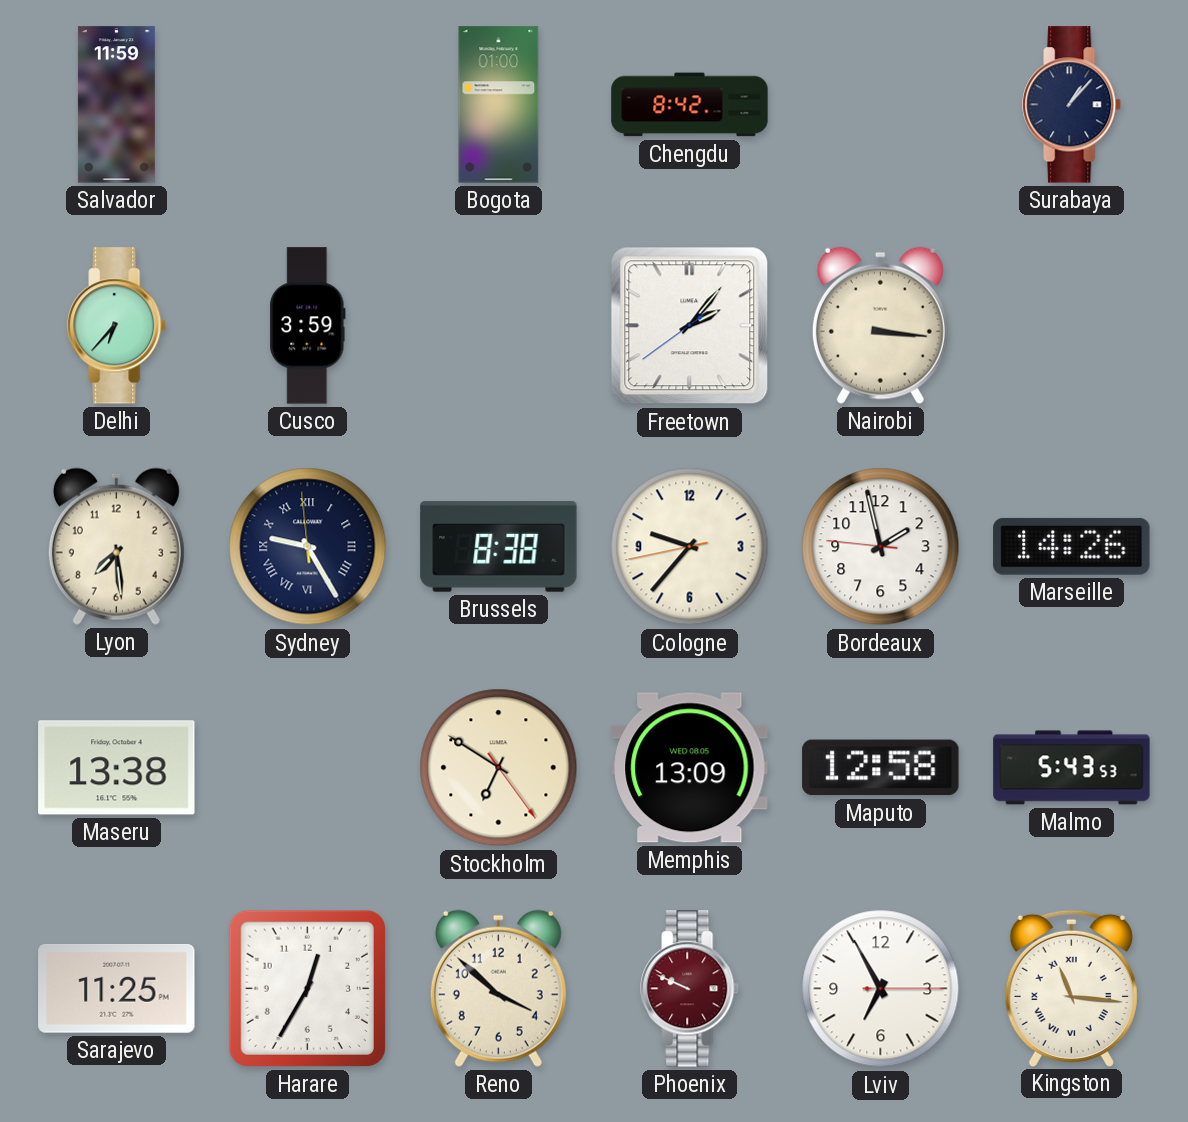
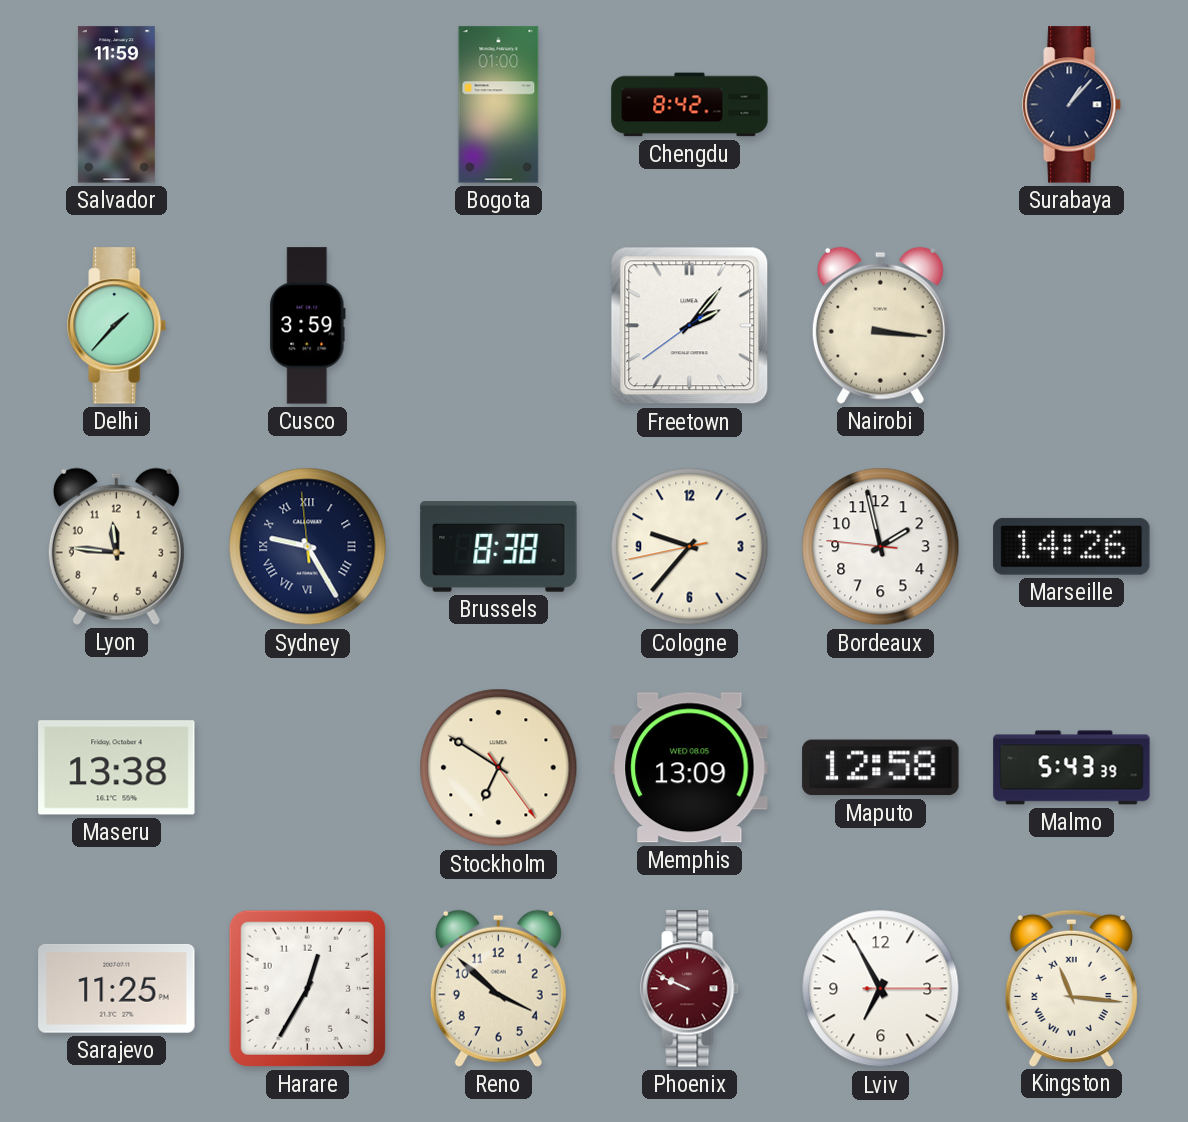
Delhi: 6:37 -> 1:37 (117, 326)
Lyon: 7:29 -> 11:46 (116, 546)
Malmo: 5:43:53 -> 5:43:39 (1072, 768)
